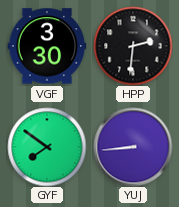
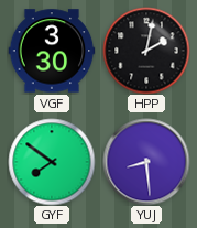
HPP: 2:31 -> 2:02 (146, 51)
YUJ: 8:44 -> 8:29 (146, 162)
